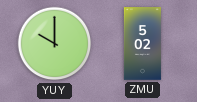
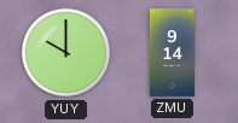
ZMU: 5:02 -> 9:14 (172, 53)
